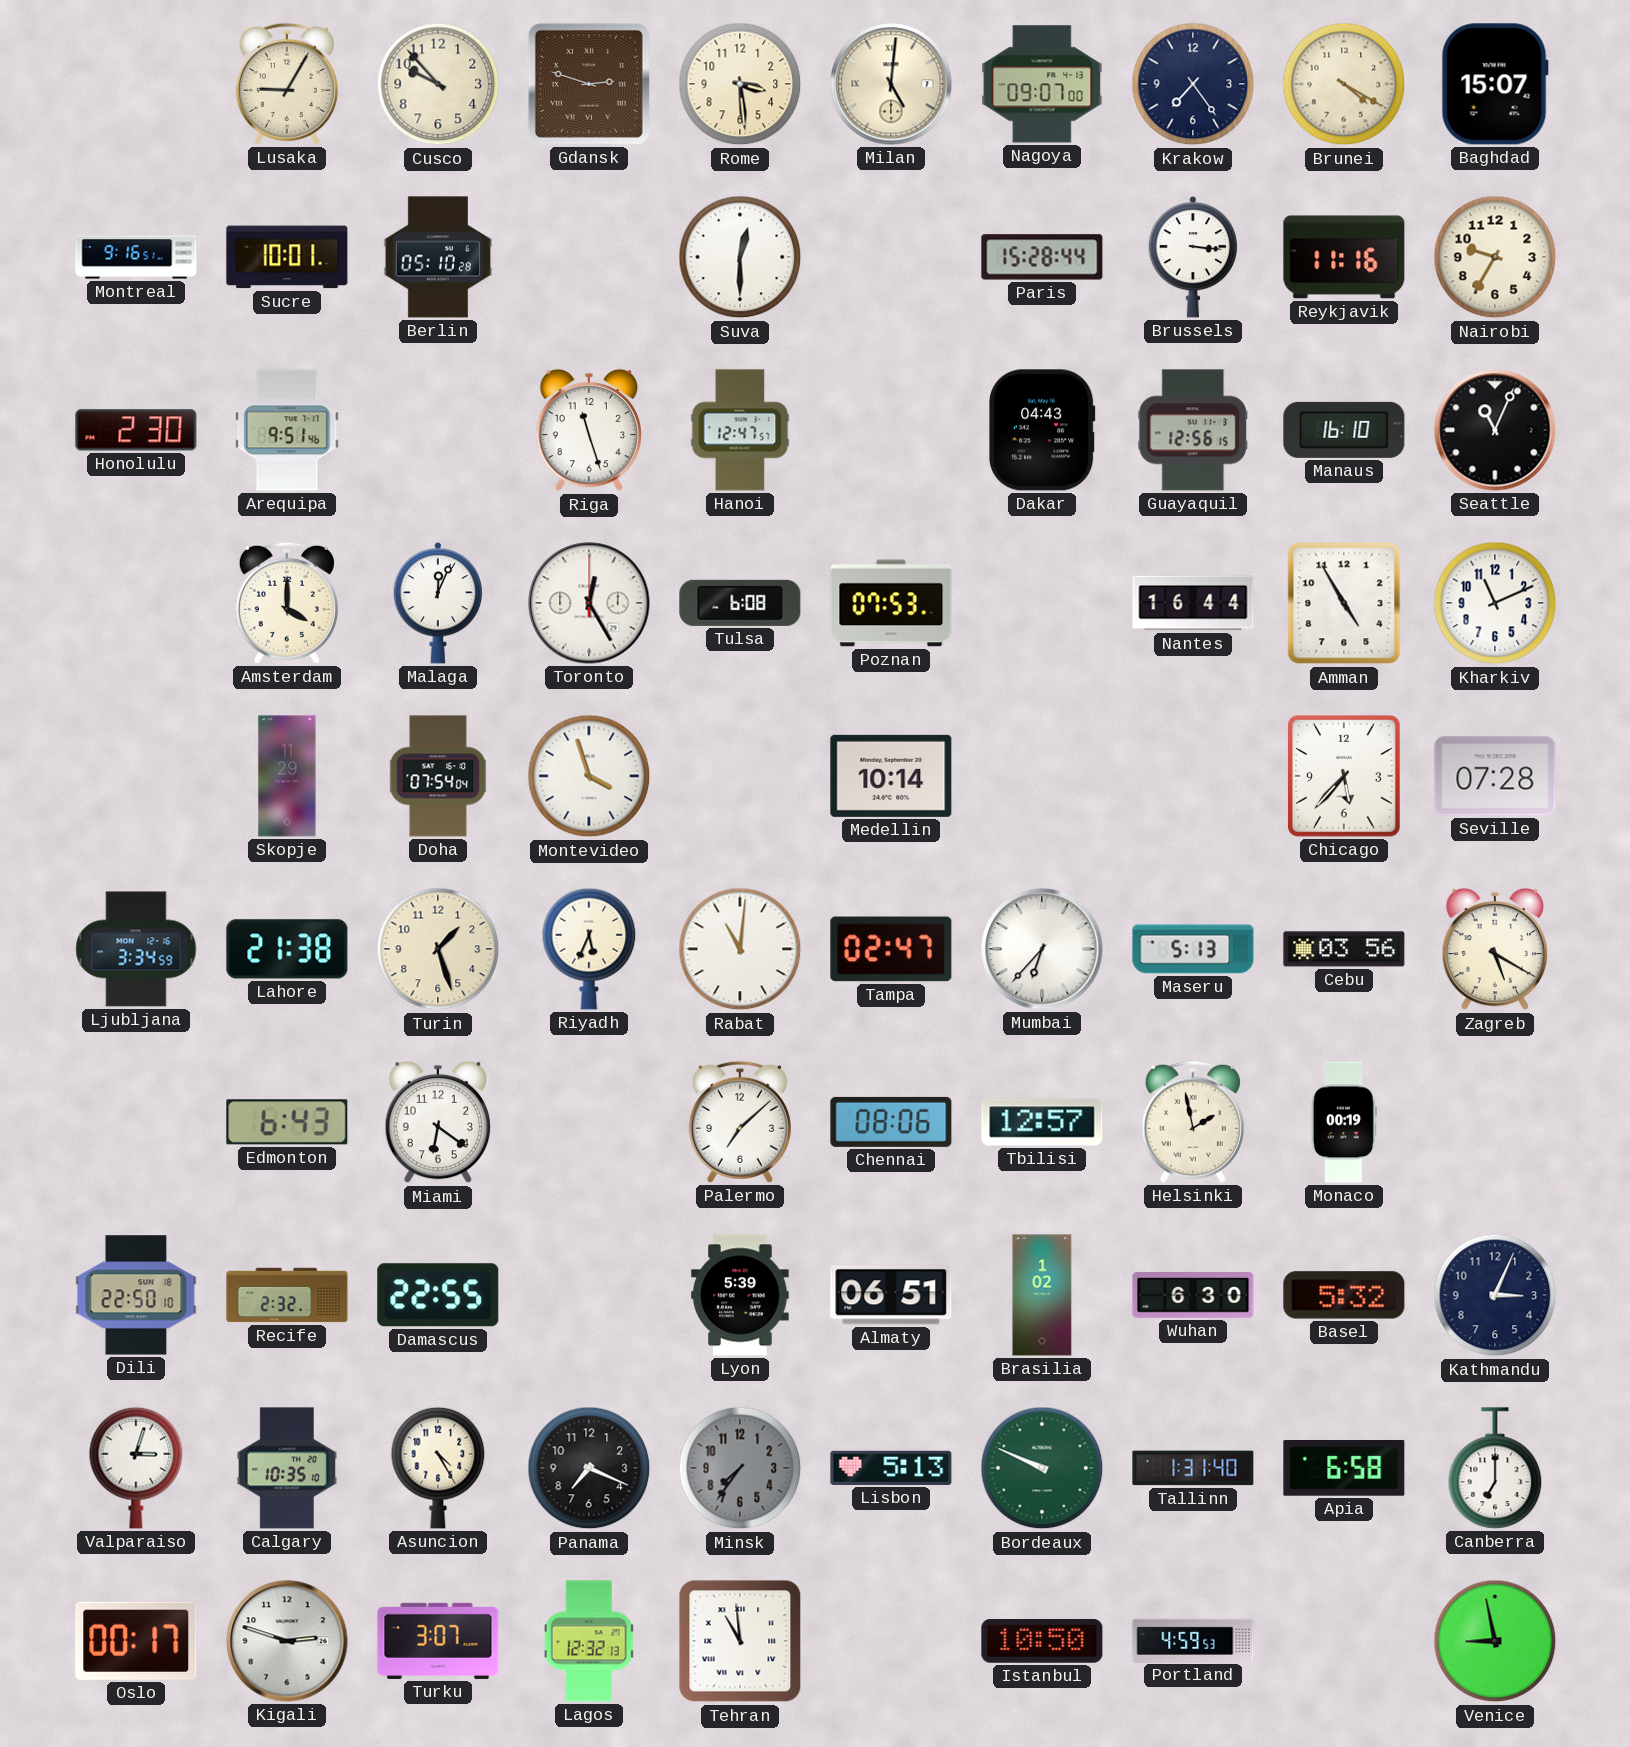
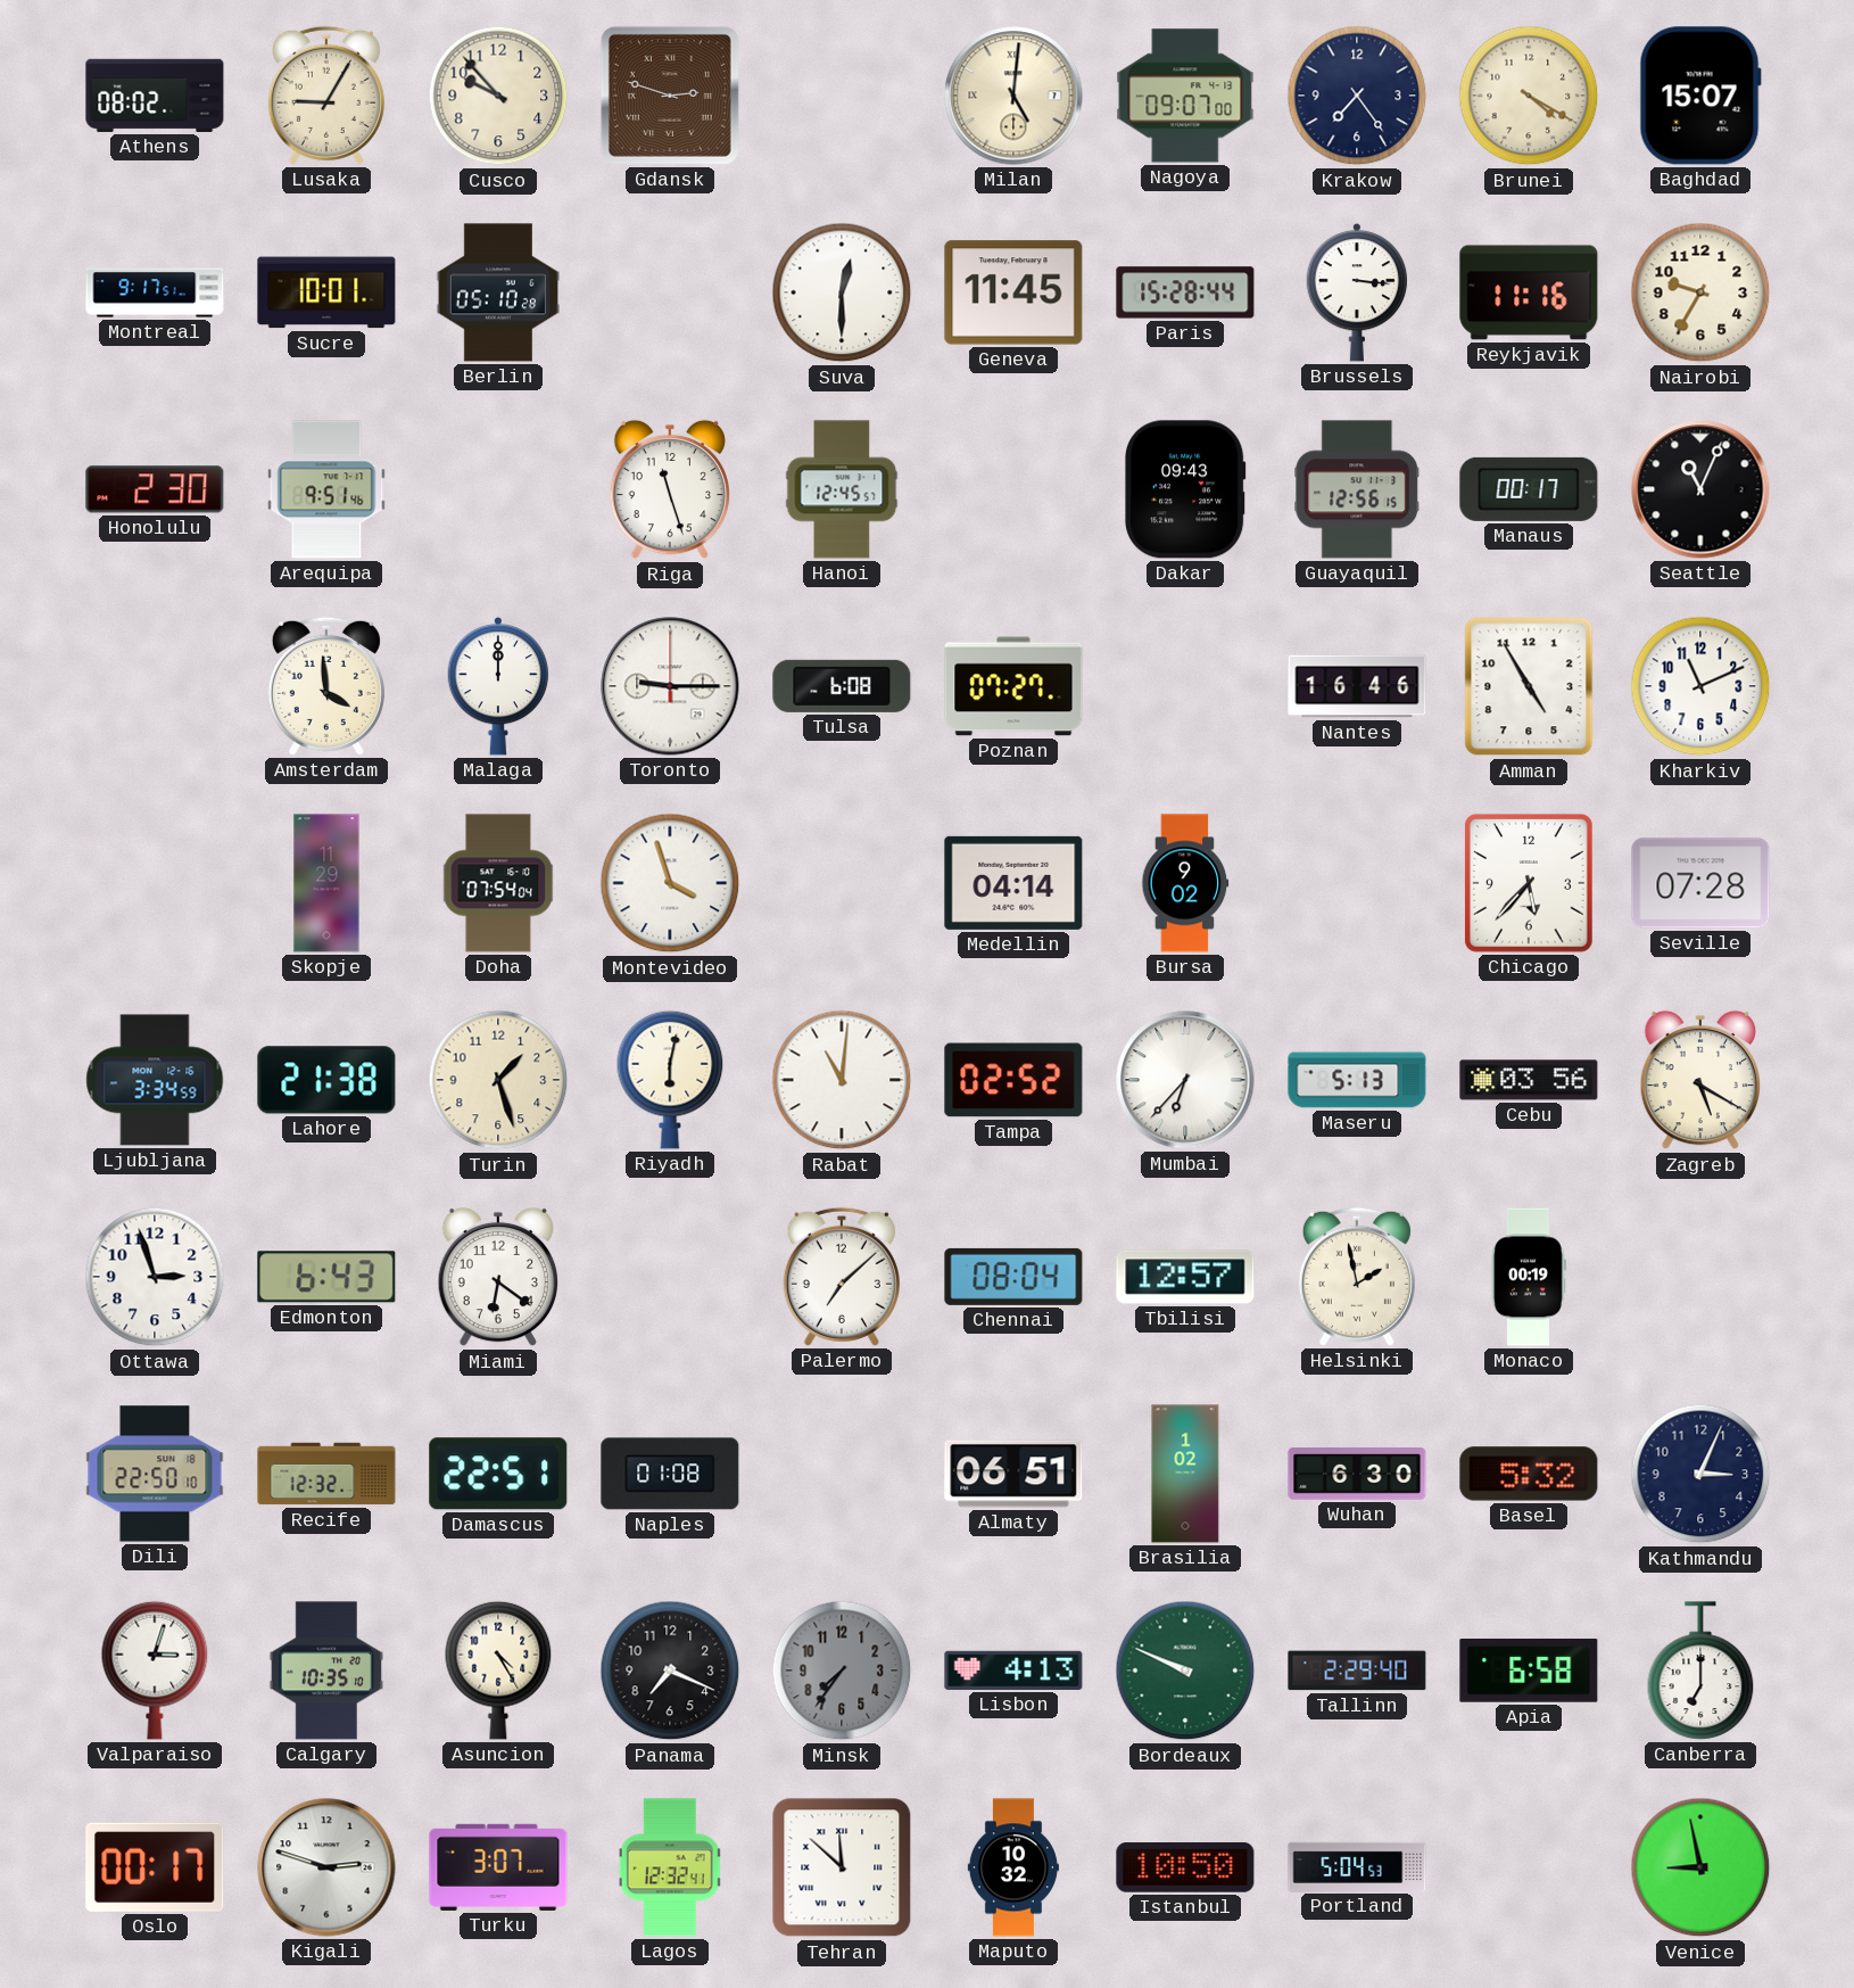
Athens: none -> 08:02 (155, 96)
Rome: 3:29 -> none (740, 84)
Montreal: 9:16 -> 9:17 (155, 292)
Geneva: none -> 11:45 (1013, 292)
Hanoi: 12:47 -> 12:45 (842, 489)
Dakar: 04:43 -> 09:43 (1185, 489)
Manaus: 16:10 -> 00:17 (1529, 489)
Amsterdam: 4:00 -> 3:59 (326, 686)
Malaga: 12:04 -> 12:00 (498, 686)
Toronto: 12:25 -> 9:15 (670, 686)
Poznan: 07:53 -> 07:27 (1013, 686)
Nantes: 16:44 -> 16:46 (1357, 686)
Medellin: 10:14 -> 04:14 (1013, 883)
Bursa: none -> 9:02 (1185, 883)
Riyadh: 5:34 -> 6:02 (670, 1080)
Tampa: 02:47 -> 02:52 (1013, 1080)
Ottawa: none -> 2:57 (155, 1277)
Chennai: 08:06 -> 08:04 (1013, 1277)
Recife: 2:32 -> 12:32 (326, 1474)
Damascus: 22:55 -> 22:51 (498, 1474)
Naples: none -> 01:08 (670, 1474)
Lyon: 5:39 -> none (740, 1295)
Lisbon: 5:13 -> 4:13 (1013, 1671)
Tallinn: 1:31 -> 2:29 (1357, 1671)
Lagos: 12:32:13 -> 12:32:41 (670, 1867)
Tehran: 10:59 -> 11:52 (842, 1867)
Maputo: none -> 10:32 (1013, 1867)
Portland: 4:59 -> 5:04 (1357, 1866)
